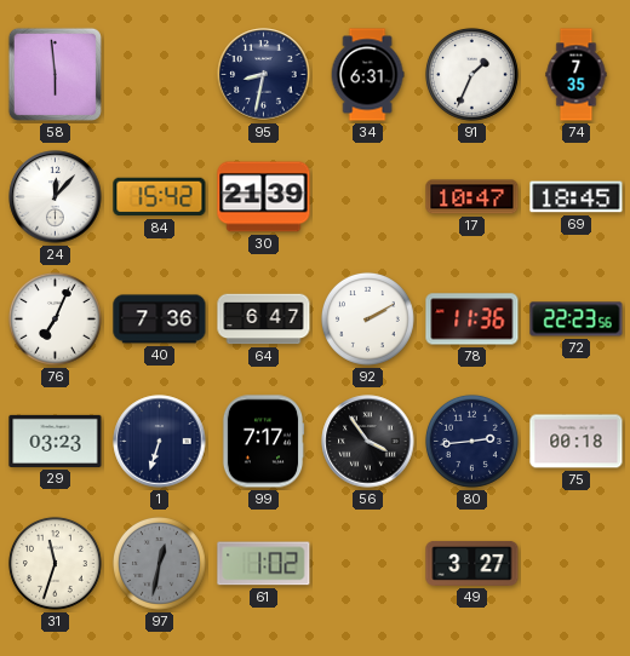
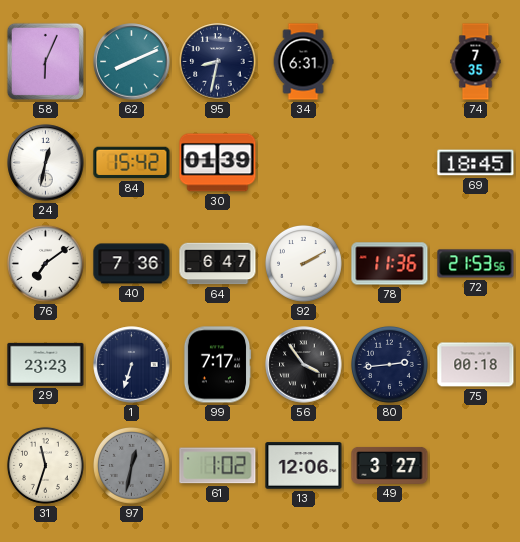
58: 5:59 -> 6:04 (45, 61)
62: none -> 8:11 (132, 62)
91: 1:34 -> none (471, 74)
24: 12:07 -> 12:32 (46, 163)
30: 21:39 -> 01:39 (218, 163)
17: 10:47 -> none (472, 197)
76: 7:04 -> 7:09 (45, 263)
72: 22:23 -> 21:53 (476, 264)
29: 03:23 -> 23:23 (46, 364)
13: none -> 12:06 (304, 466)
